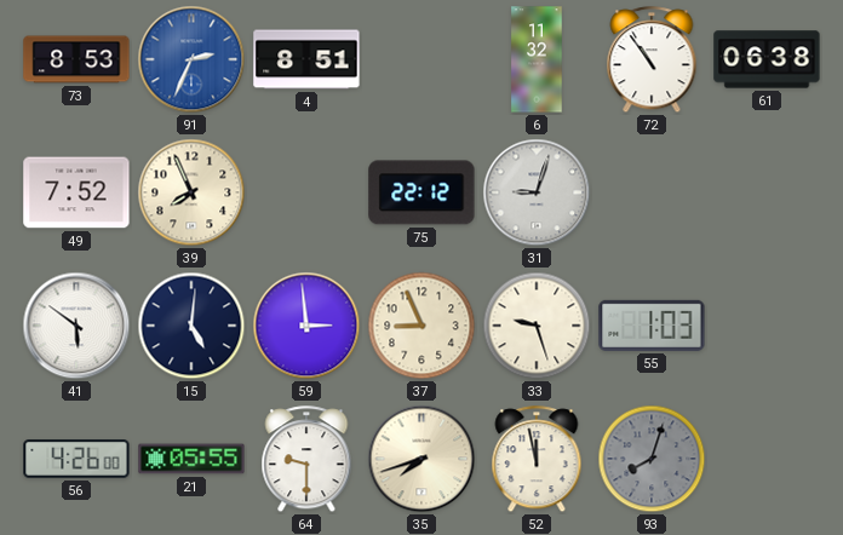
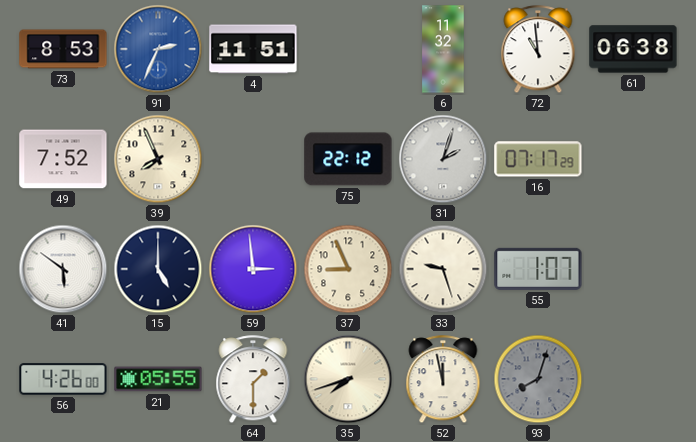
4: 8:51 -> 11:51 (253, 49)
72: 10:54 -> 10:59 (538, 50)
31: 9:03 -> 2:03 (443, 159)
16: none -> 07:17 (538, 159)
15: 5:01 -> 5:00 (158, 269)
55: 1:03 -> 1:07 (538, 269)
64: 9:30 -> 1:30 (253, 380)
